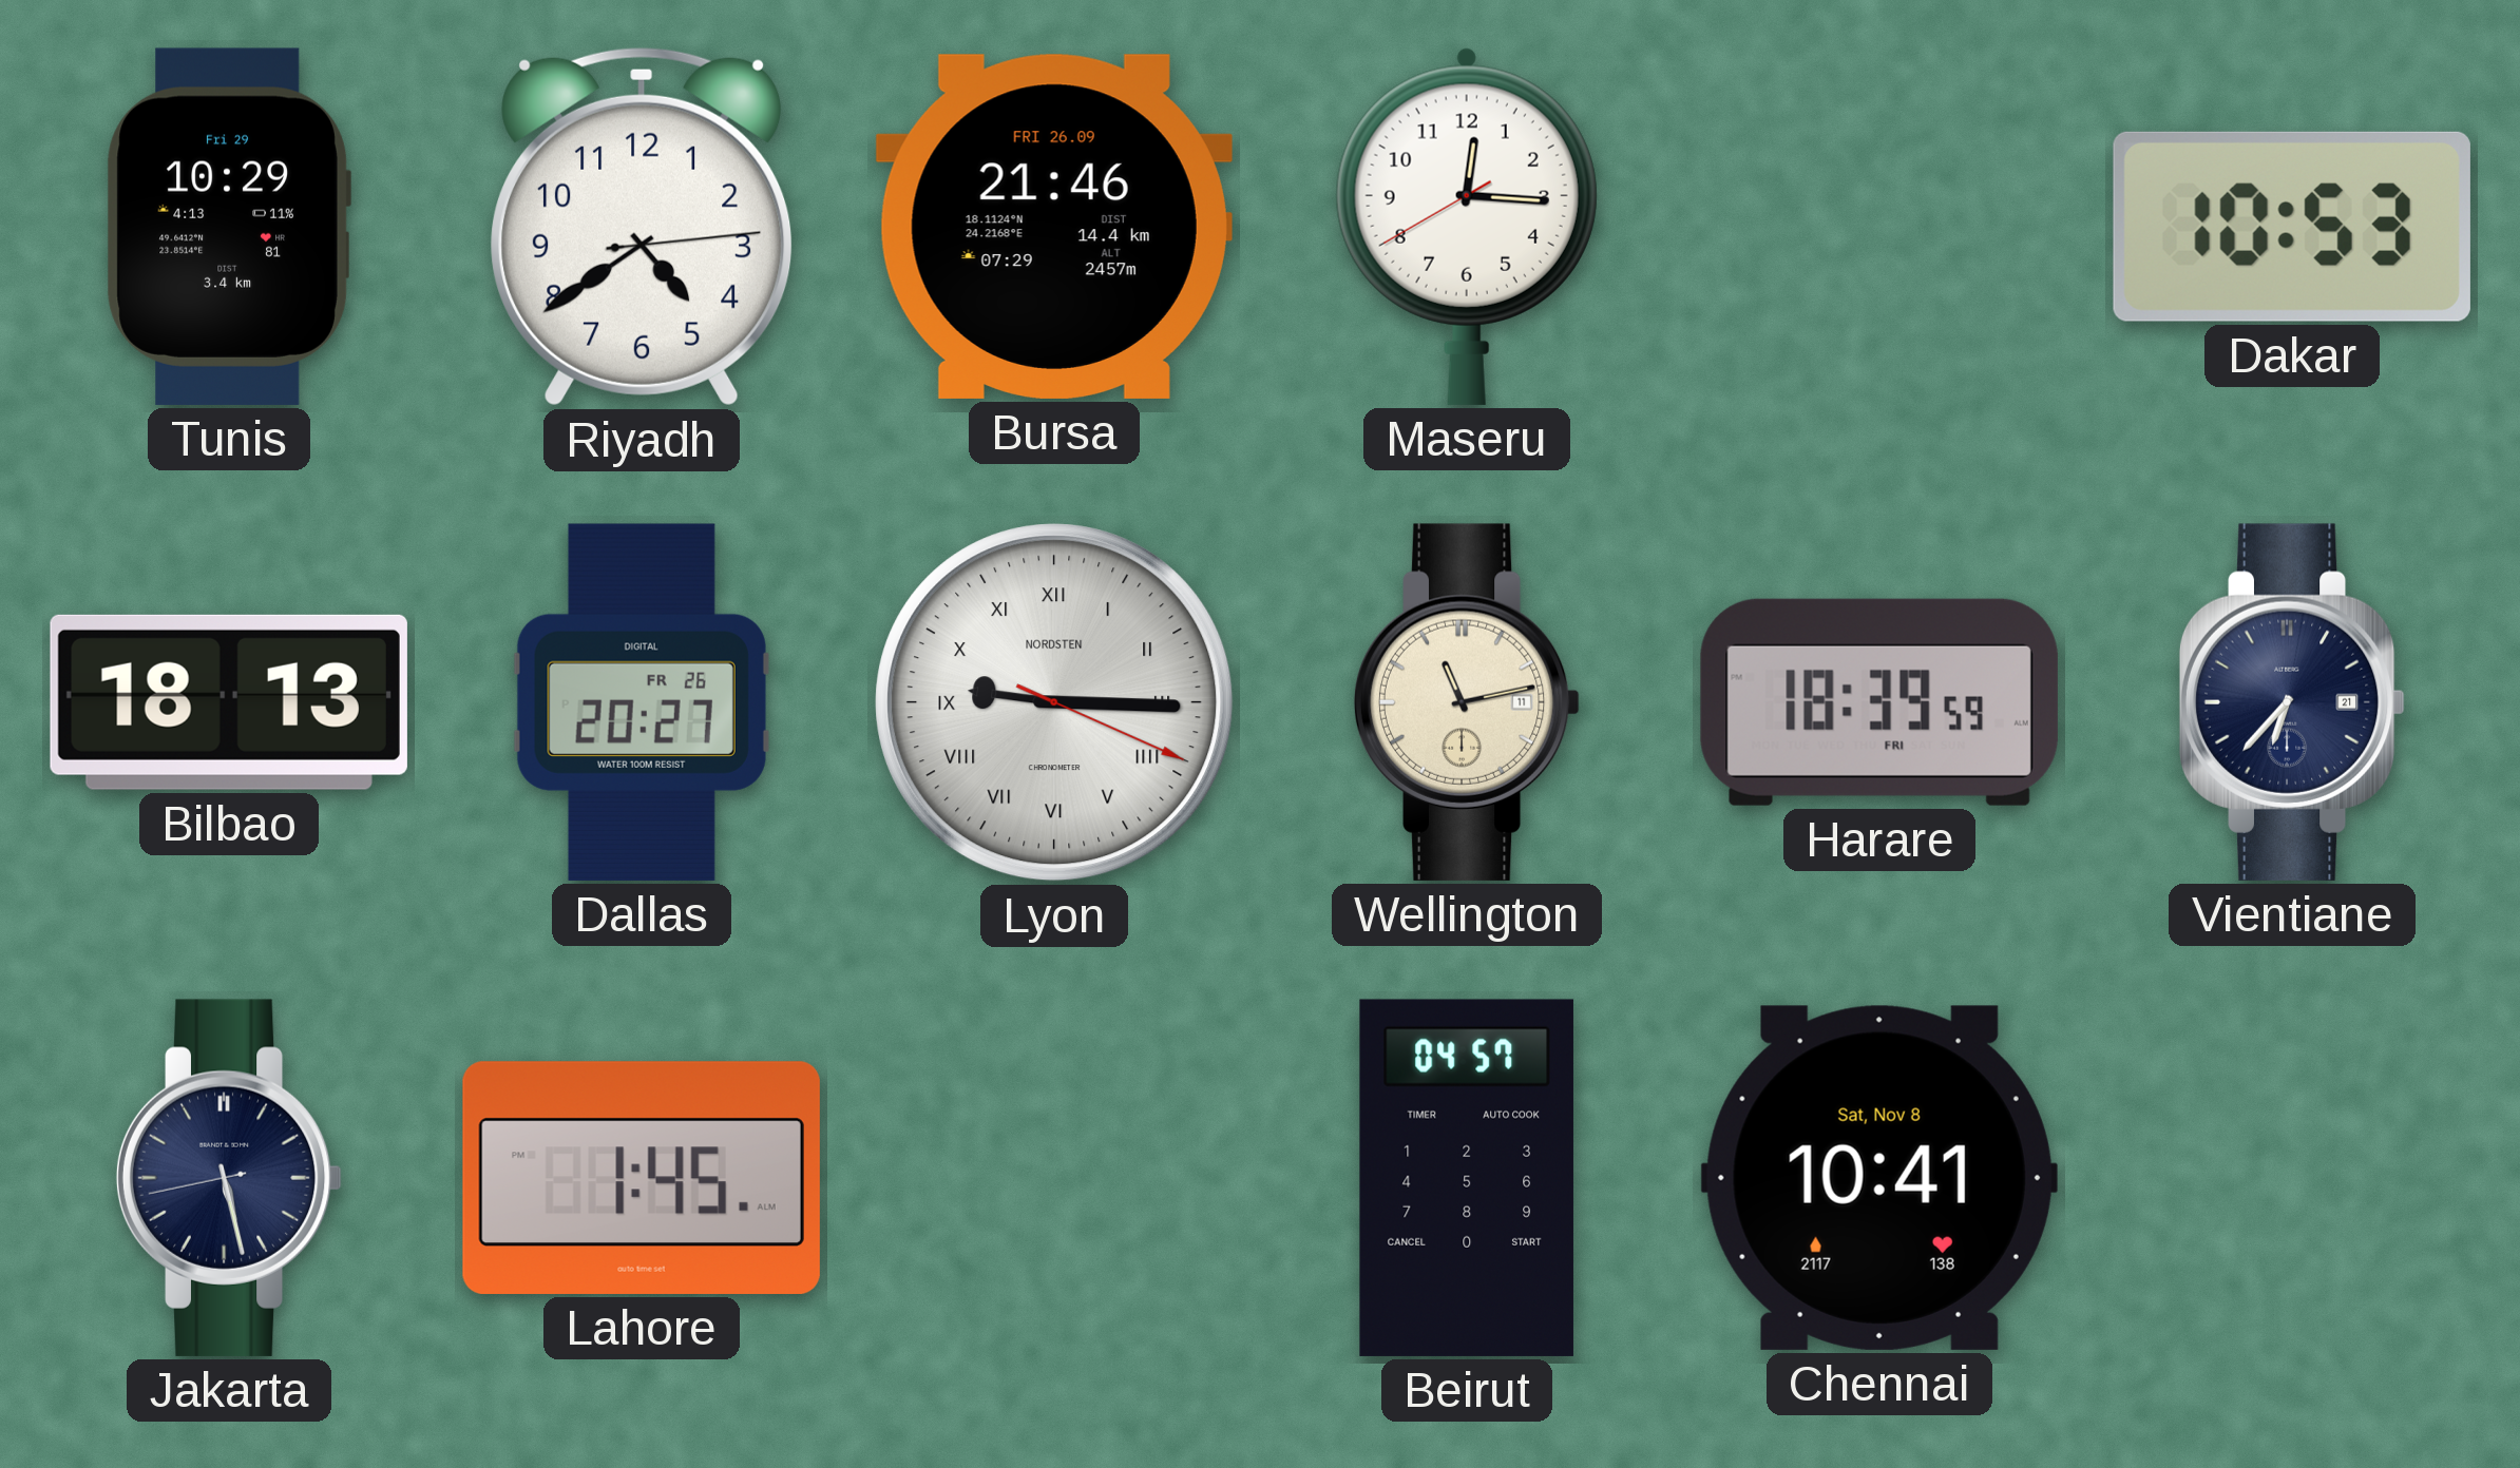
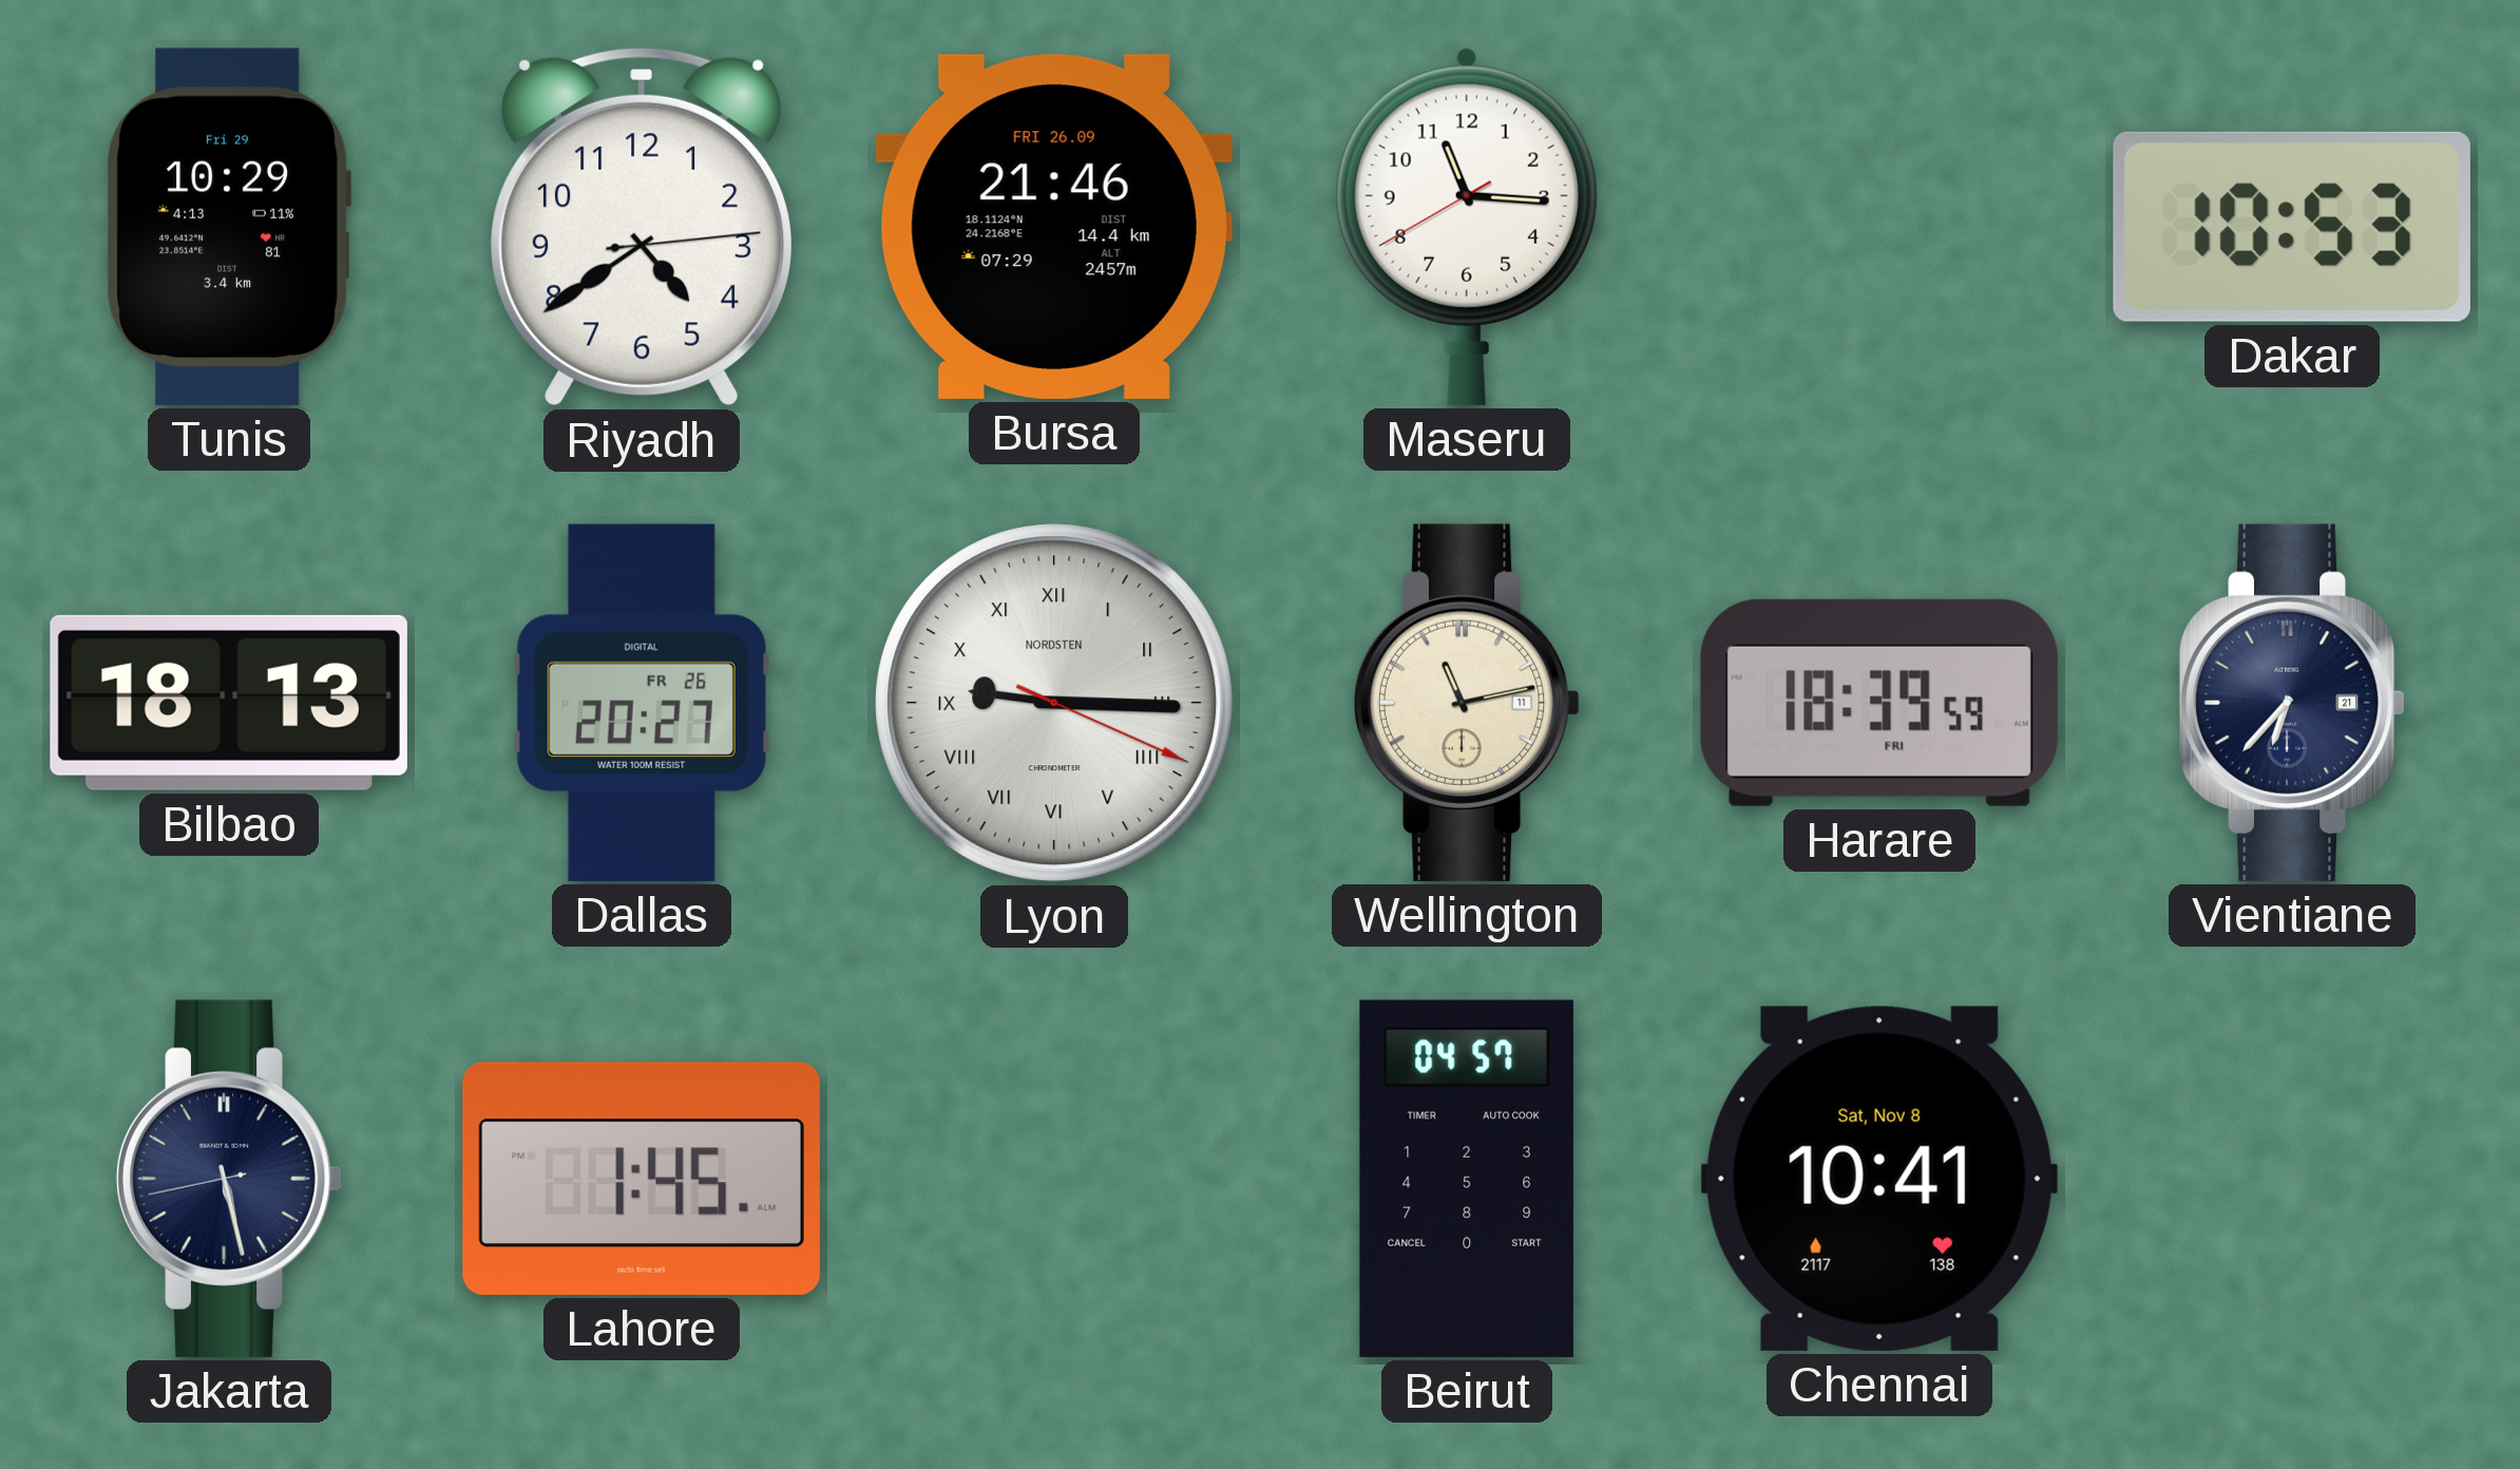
Maseru: 12:15 -> 11:15 (1467, 227)
